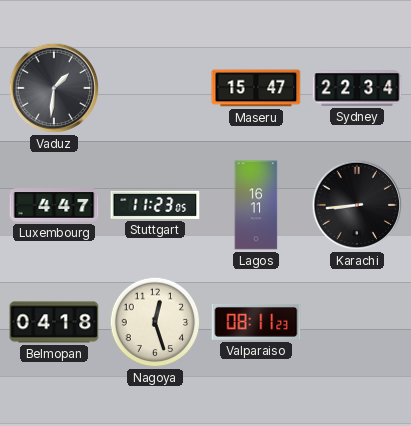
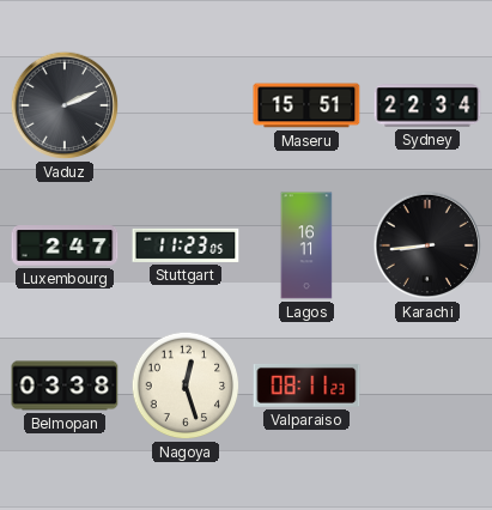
Vaduz: 1:31 -> 2:11 (65, 105)
Maseru: 15:47 -> 15:51 (306, 105)
Luxembourg: 4:47 -> 2:47 (65, 245)
Belmopan: 04:18 -> 03:38 (65, 385)
